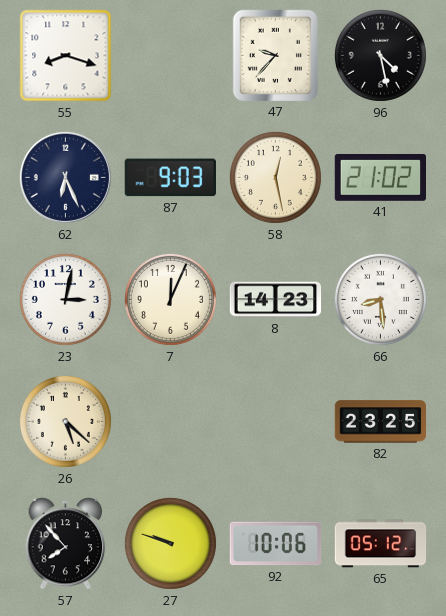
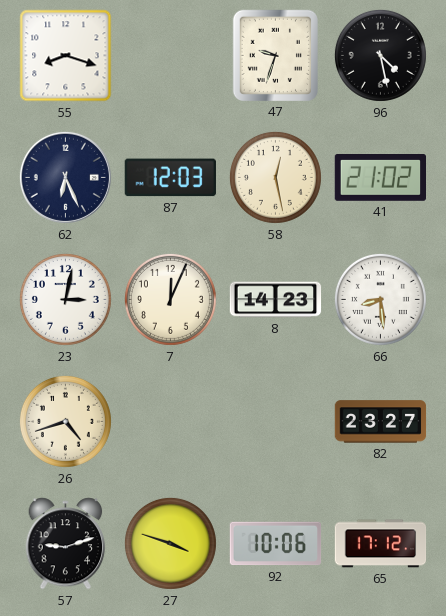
47: 9:37 -> 9:33 (275, 55)
87: 9:03 -> 12:03 (170, 178)
26: 5:22 -> 4:42 (65, 421)
82: 23:25 -> 23:27 (381, 422)
57: 7:53 -> 9:12 (66, 544)
27: 9:48 -> 3:48 (170, 543)
65: 05:12 -> 17:12 (381, 544)
